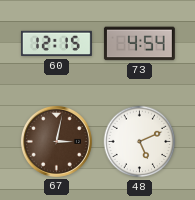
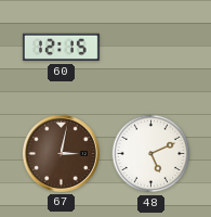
73: 4:54 -> none (139, 44)
